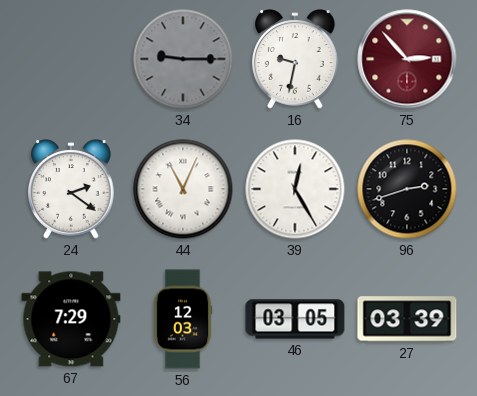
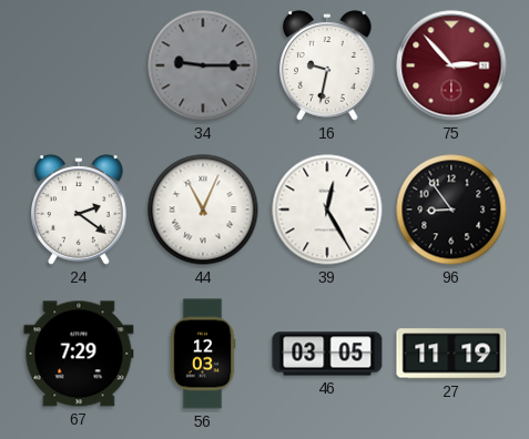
96: 2:42 -> 8:54 (451, 210)
27: 03:39 -> 11:19 (451, 354)
